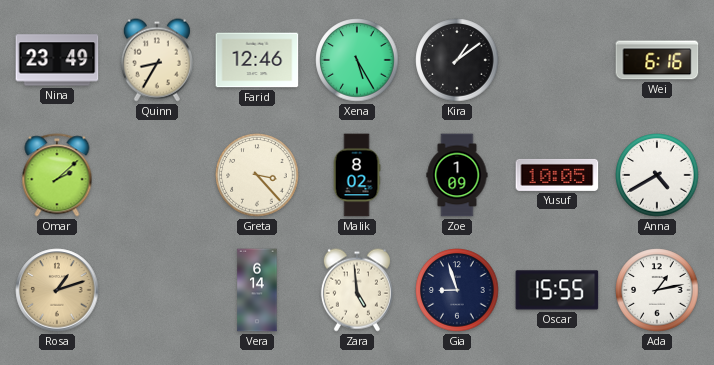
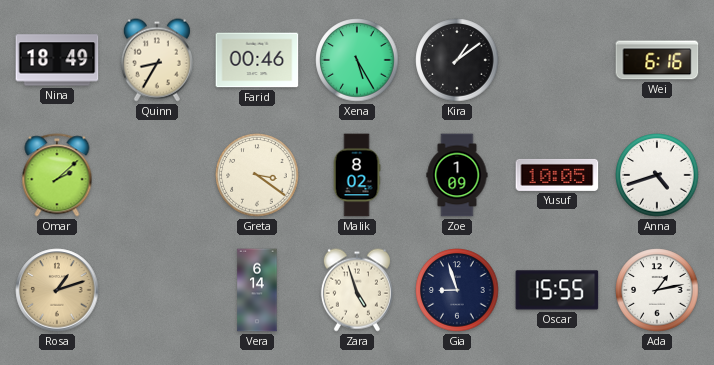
Nina: 23:49 -> 18:49 (57, 60)
Farid: 12:46 -> 00:46 (257, 60)
Greta: 3:23 -> 3:21 (257, 175)
Anna: 4:40 -> 4:42 (657, 175)
Zara: 4:59 -> 4:57 (357, 290)
